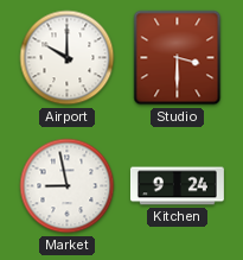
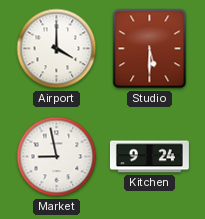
Airport: 10:00 -> 4:00 (57, 49)
Studio: 3:30 -> 5:30 (150, 49)
